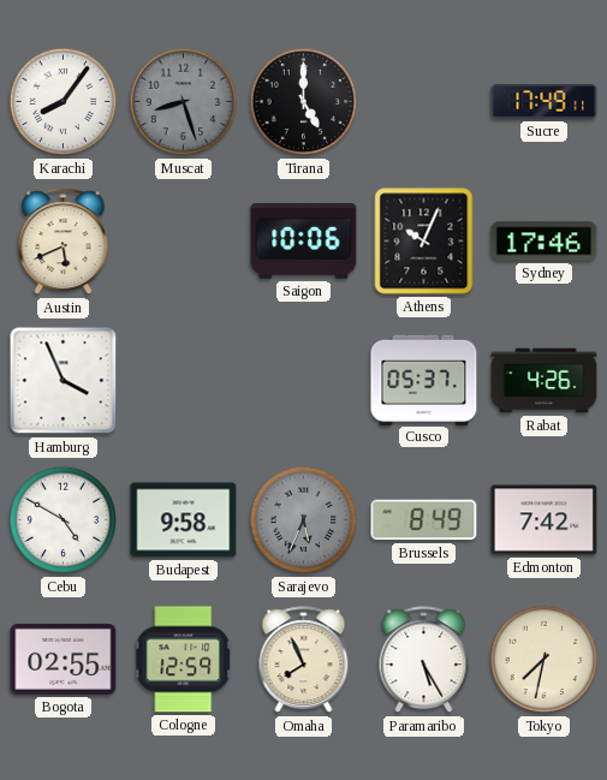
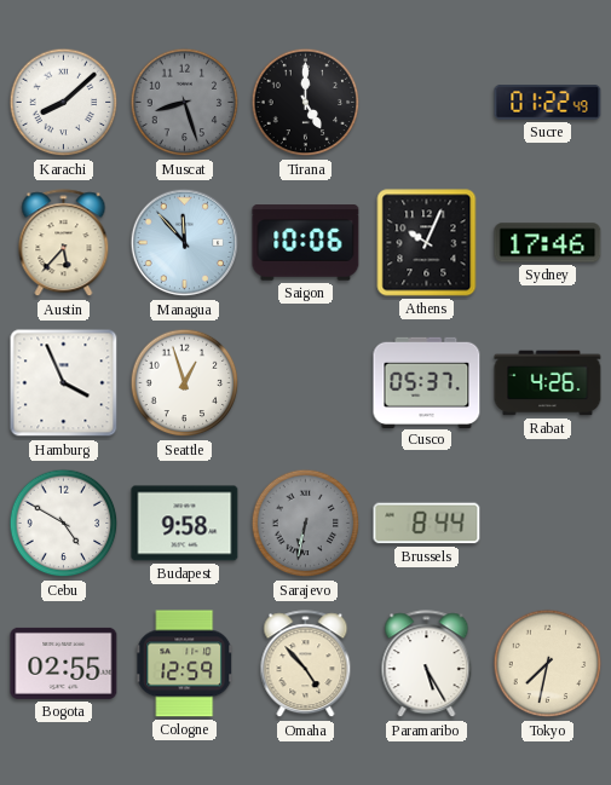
Karachi: 8:06 -> 8:08 (64, 103)
Sucre: 17:49 -> 01:22 (548, 103)
Austin: 5:41 -> 5:37 (64, 243)
Managua: none -> 11:53 (185, 243)
Seattle: none -> 12:57 (185, 383)
Sarajevo: 5:34 -> 6:32 (306, 524)
Brussels: 8:49 -> 8:44 (427, 524)
Edmonton: 7:42 -> none (544, 520)
Omaha: 7:56 -> 4:53 (306, 664)
